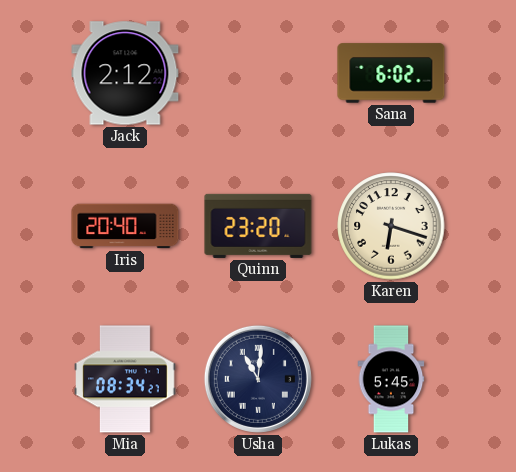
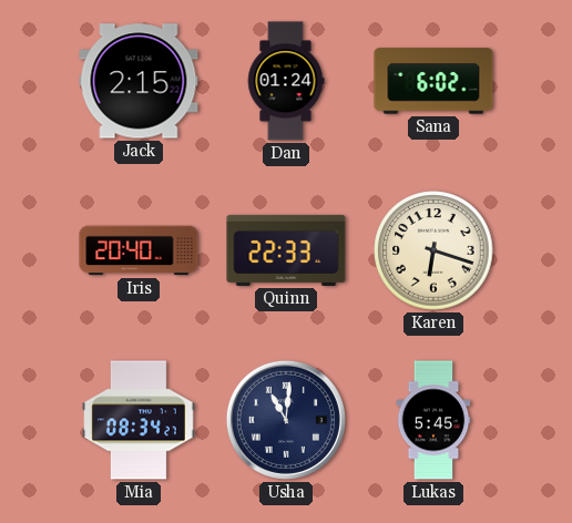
Jack: 2:12 -> 2:15 (139, 81)
Dan: none -> 01:24 (286, 81)
Quinn: 23:20 -> 22:33 (286, 250)
